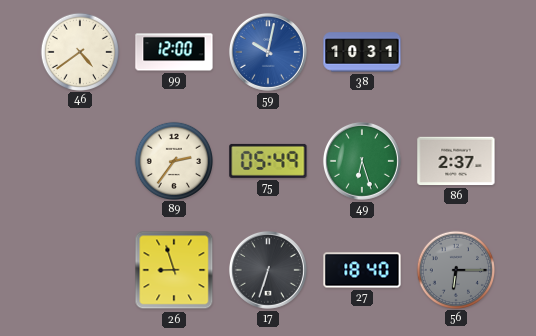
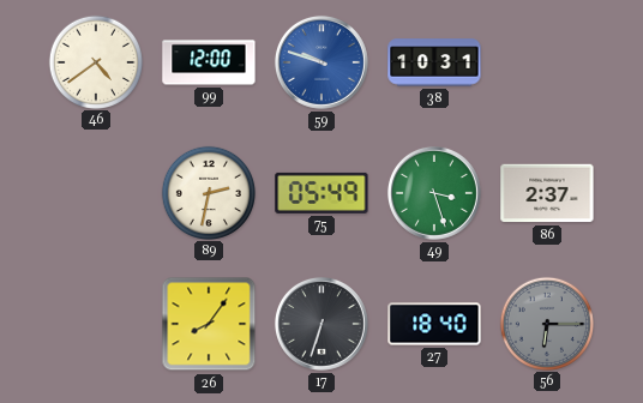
59: 10:02 -> 9:48 (321, 62)
89: 2:36 -> 2:32 (208, 192)
49: 6:27 -> 3:27 (434, 193)
26: 8:57 -> 8:06 (209, 324)
